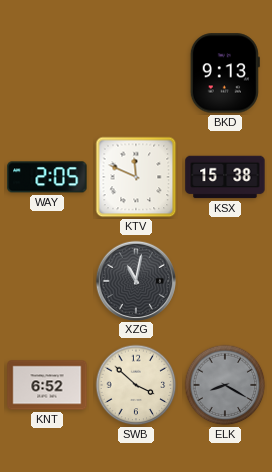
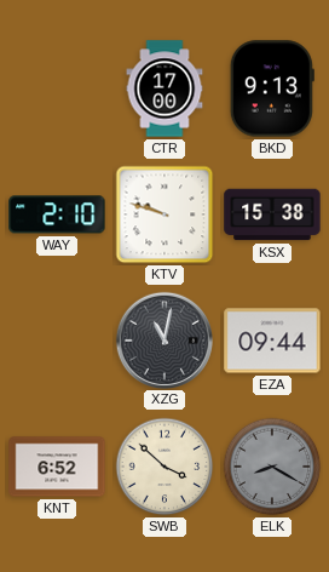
CTR: none -> 17:00 (164, 88)
WAY: 2:05 -> 2:10 (57, 215)
KTV: 11:49 -> 9:48 (164, 215)
EZA: none -> 09:44 (272, 341)
